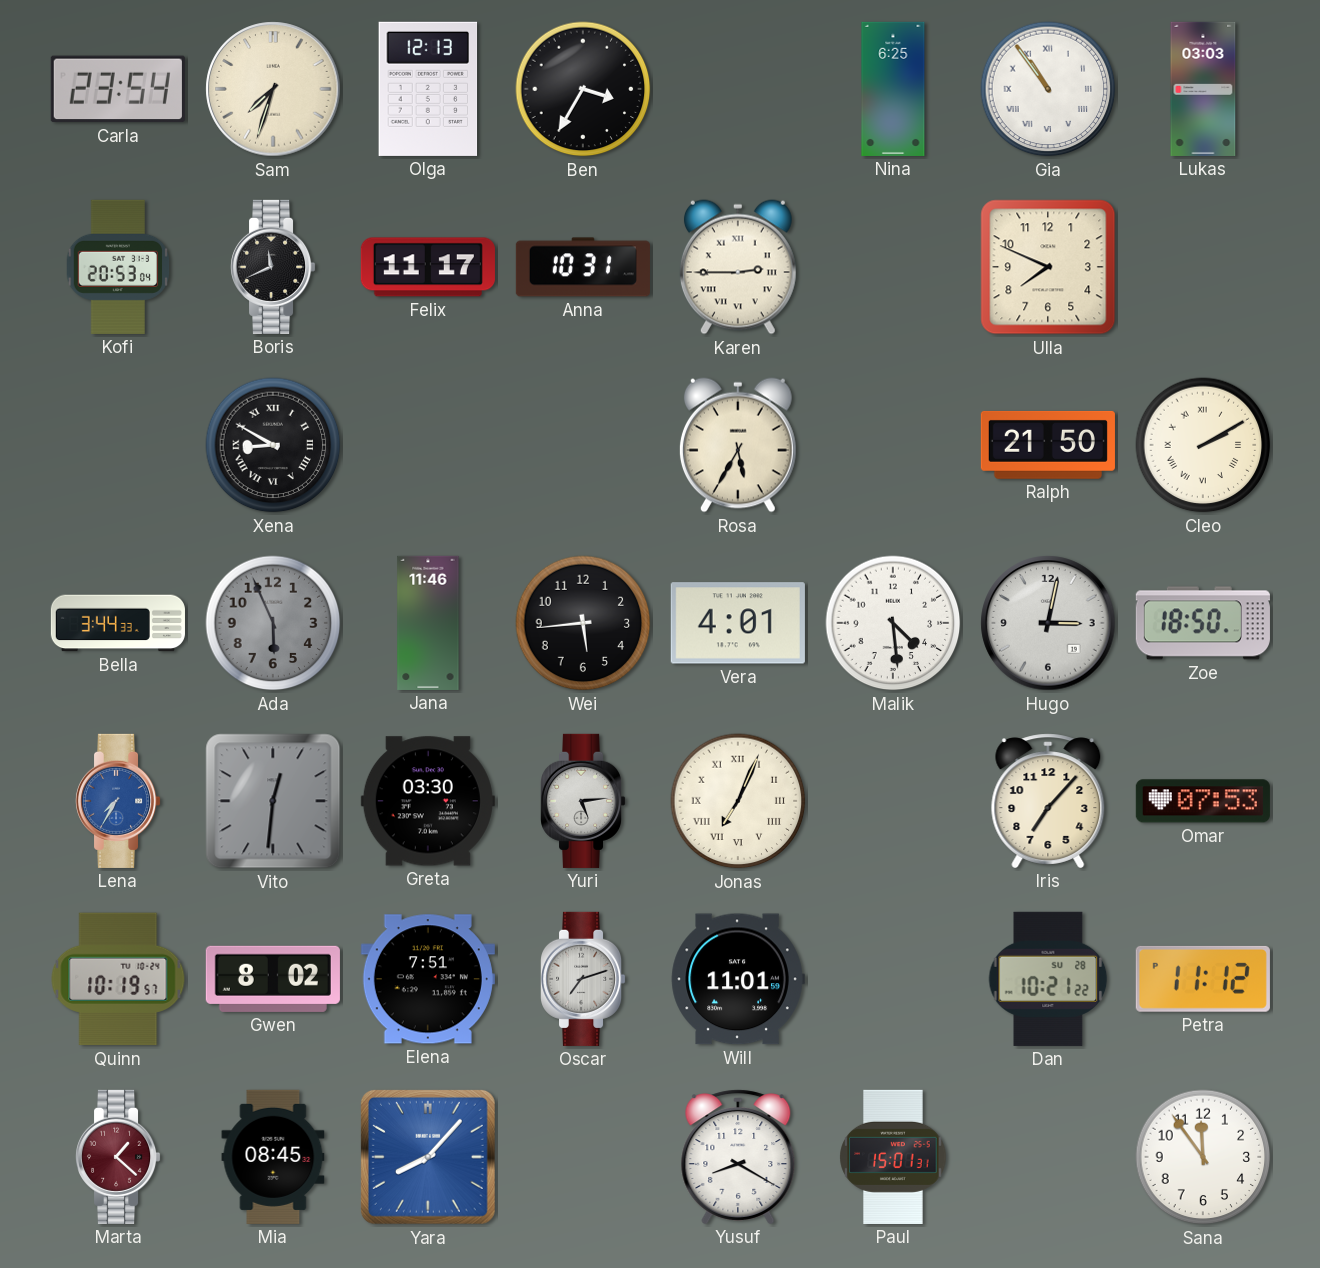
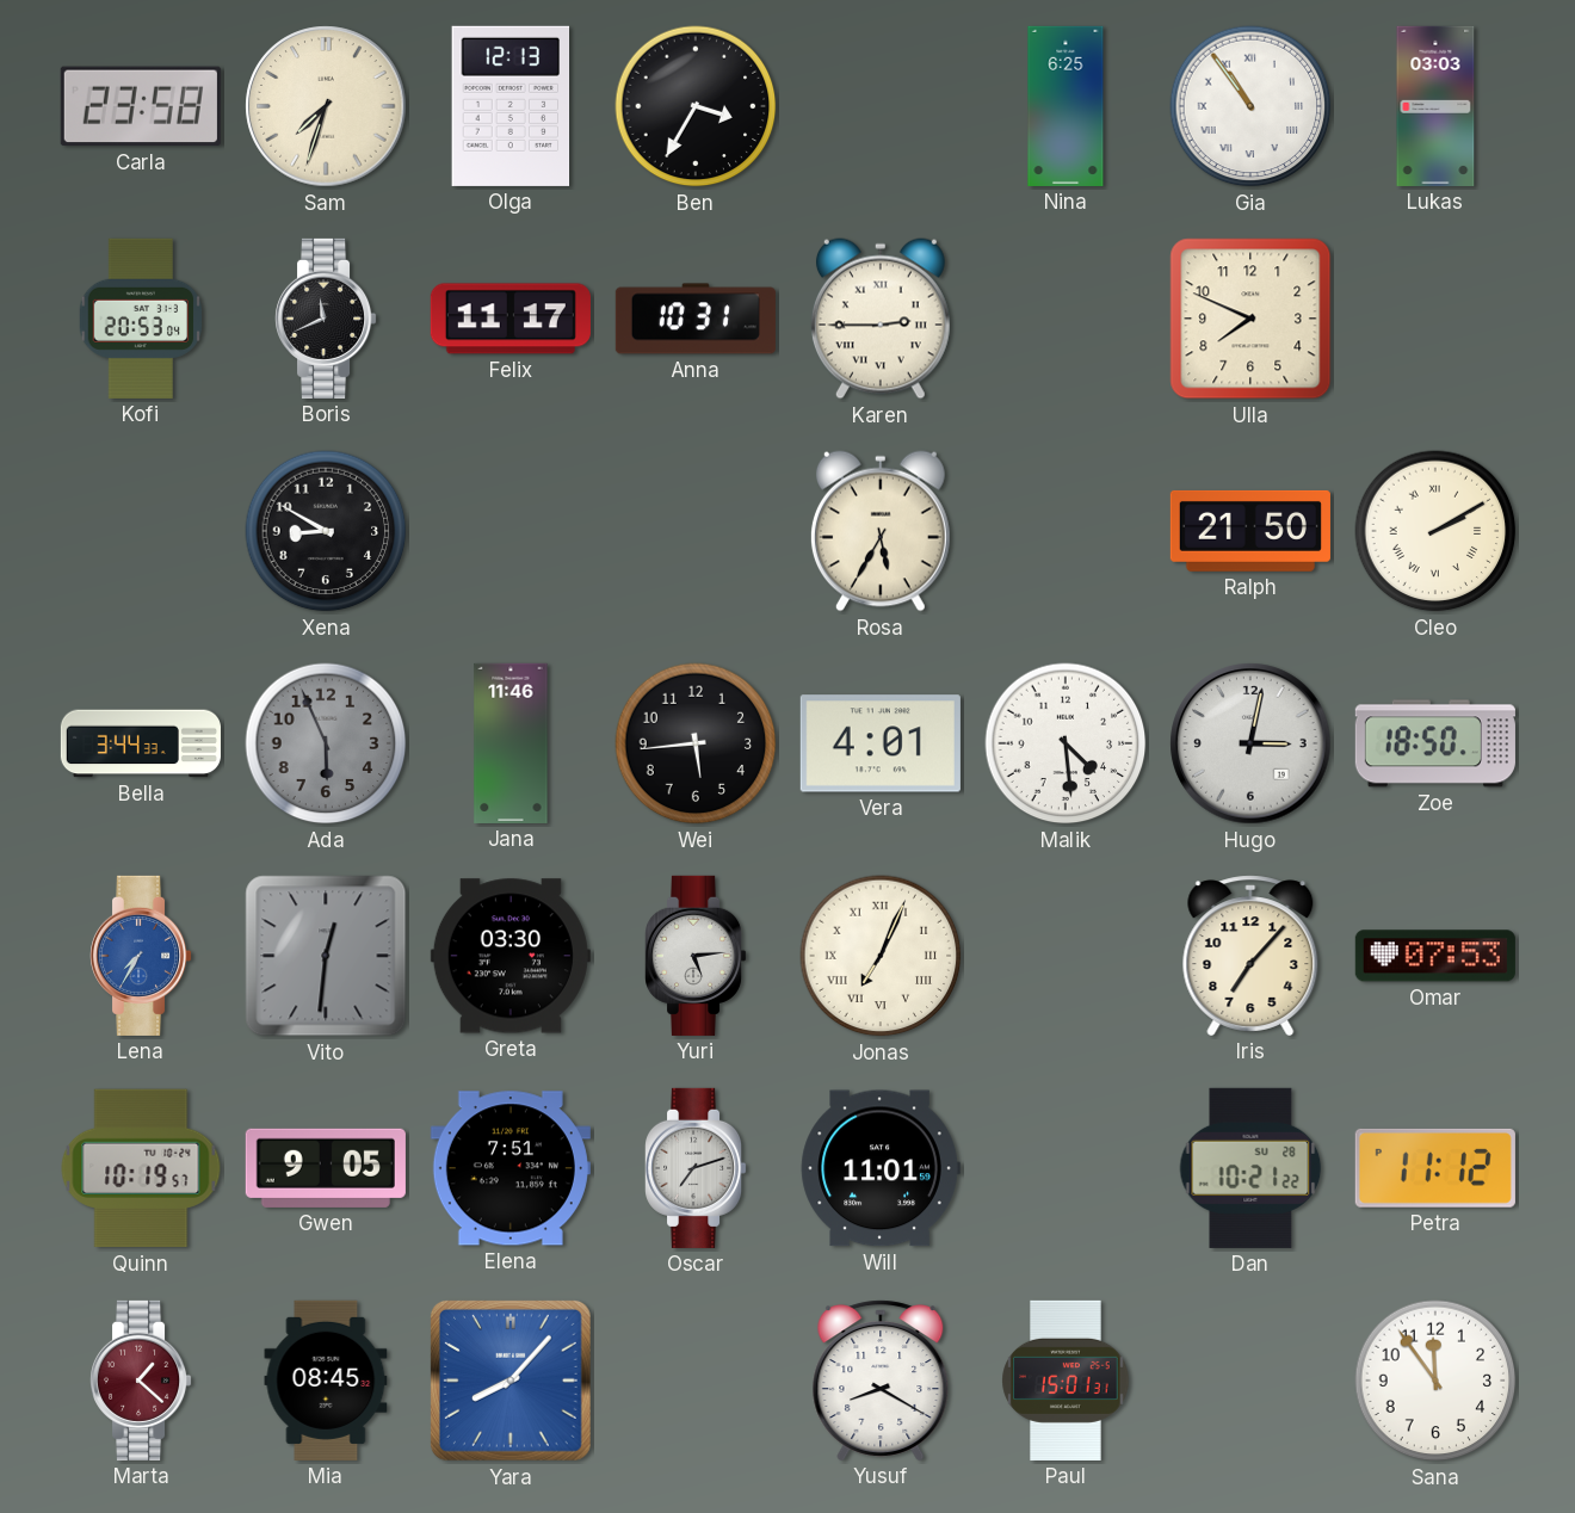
Carla: 23:54 -> 23:58 (141, 106)
Xena numerals: Roman -> Arabic (326, 531)
Gwen: 8:02 -> 9:05 (326, 1168)
